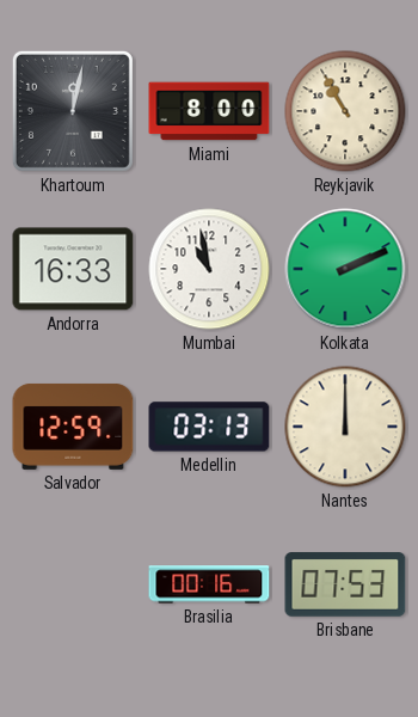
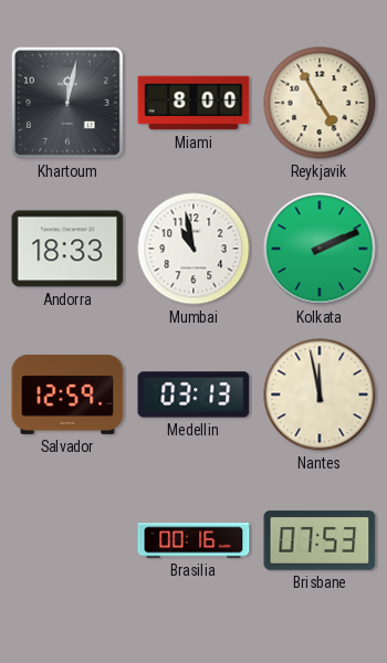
Reykjavik: 10:55 -> 4:55 (320, 103)
Andorra: 16:33 -> 18:33 (67, 249)
Nantes: 12:00 -> 11:58 (320, 394)
